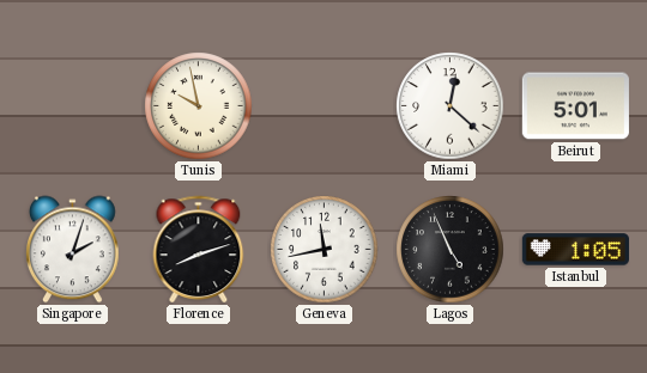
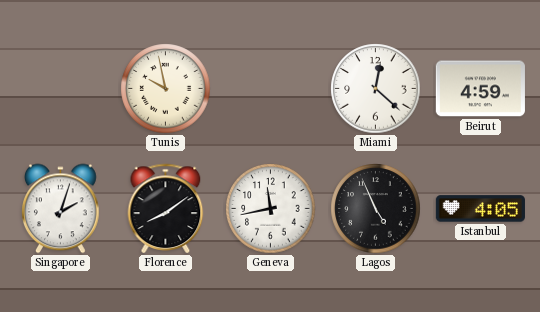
Beirut: 5:01 -> 4:59 (480, 89)
Florence: 8:12 -> 8:09 (166, 208)
Istanbul: 1:05 -> 4:05 (480, 209)
